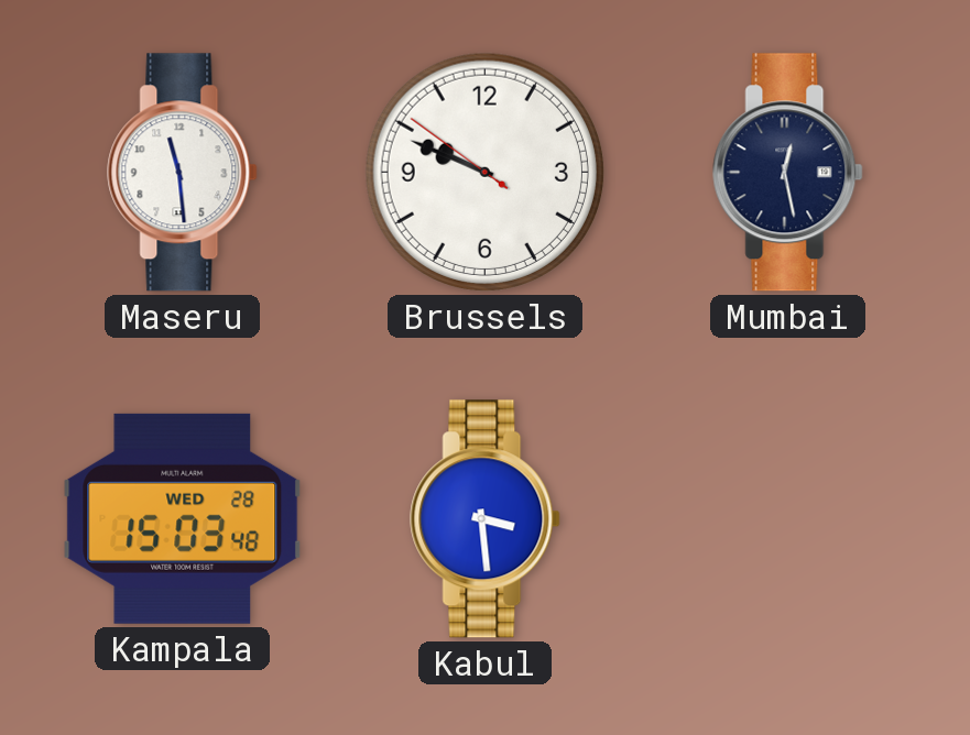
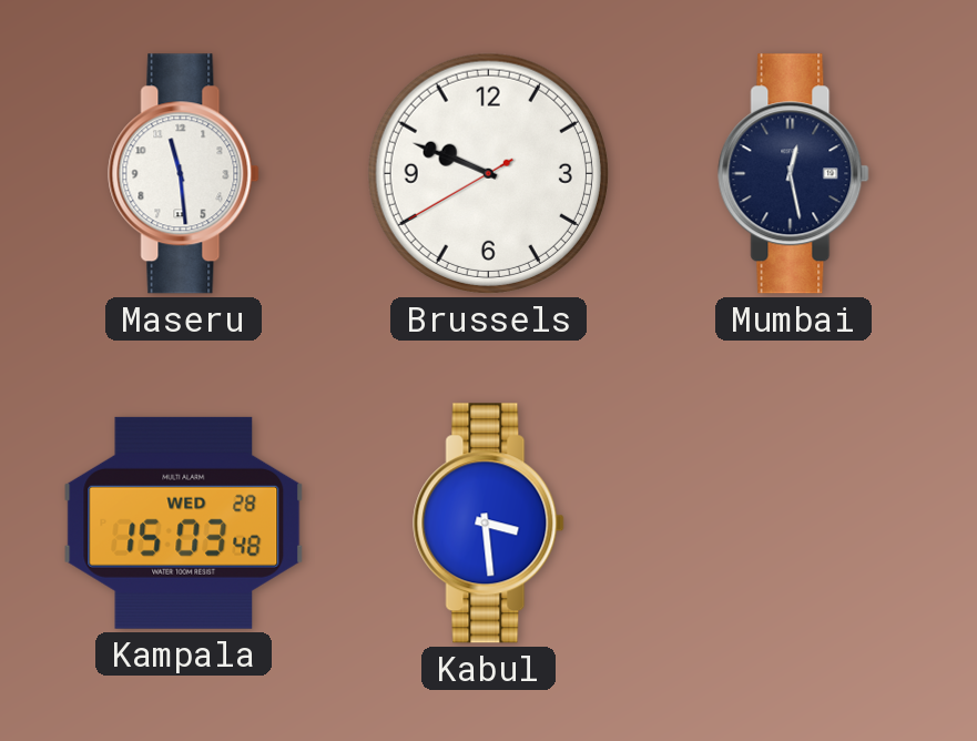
Brussels: 9:48:51 -> 9:48:40 (488, 173)
